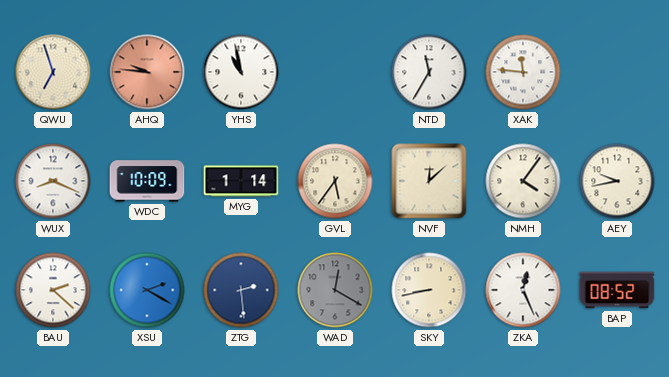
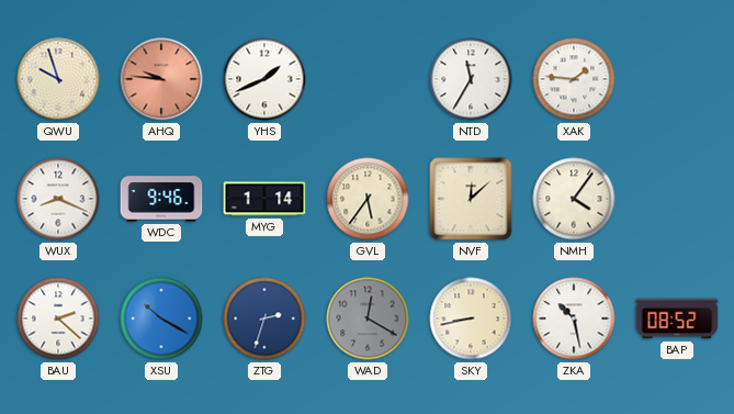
QWU: 6:57 -> 9:57 (58, 79)
YHS: 10:58 -> 1:41 (264, 79)
XAK: 11:46 -> 1:46 (574, 79)
WDC: 10:09 -> 9:46 (161, 199)
AEY: 9:43 -> none (617, 181)
XSU: 2:20 -> 10:20 (161, 318)
ZTG: 2:29 -> 2:33 (264, 318)
ZKA: 12:26 -> 10:28 (574, 318)
